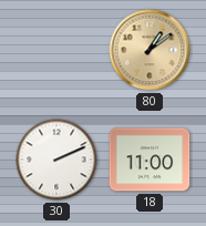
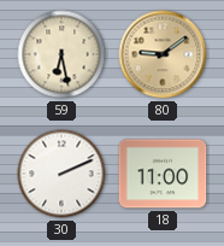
59: none -> 6:28 (61, 54)
80: 1:09 -> 9:09 (163, 54)
